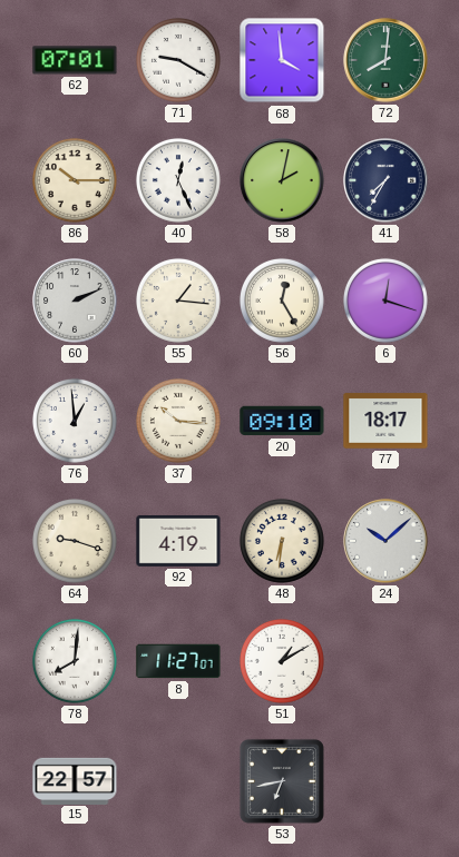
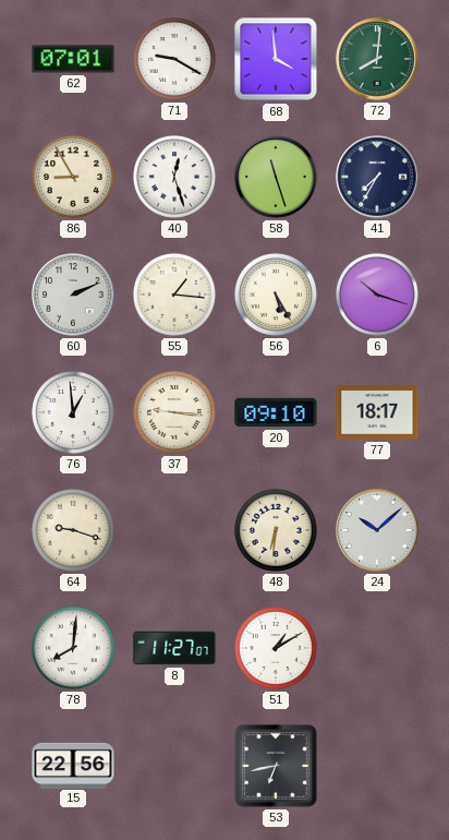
86: 10:15 -> 8:55 (73, 177)
40: 12:26 -> 12:27 (174, 177)
58: 2:02 -> 11:27 (276, 177)
56: 12:25 -> 5:25 (276, 295)
6: 12:18 -> 10:18 (377, 295)
37: 10:16 -> 9:16 (174, 412)
92: 4:19 -> none (178, 541)
15: 22:57 -> 22:56 (73, 765)
